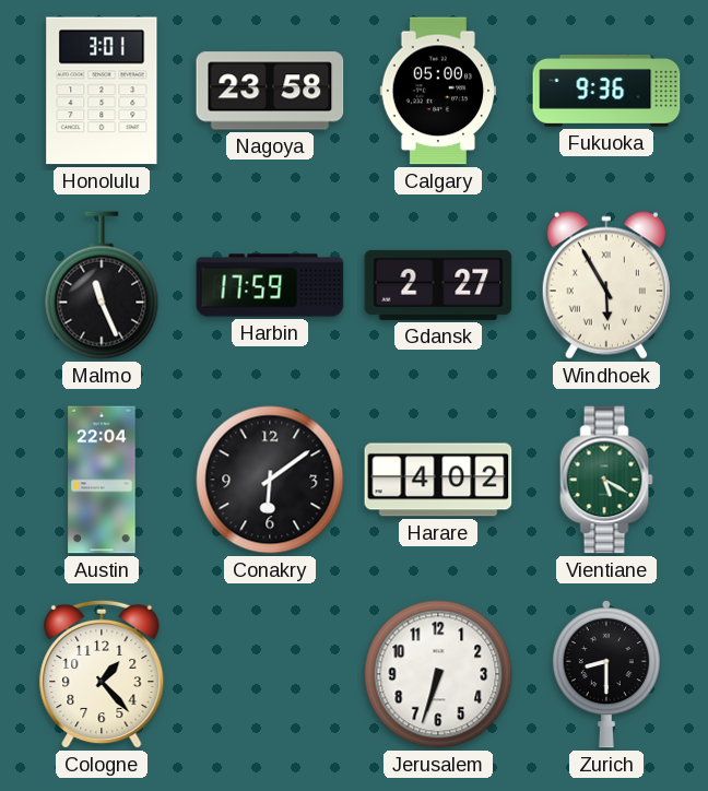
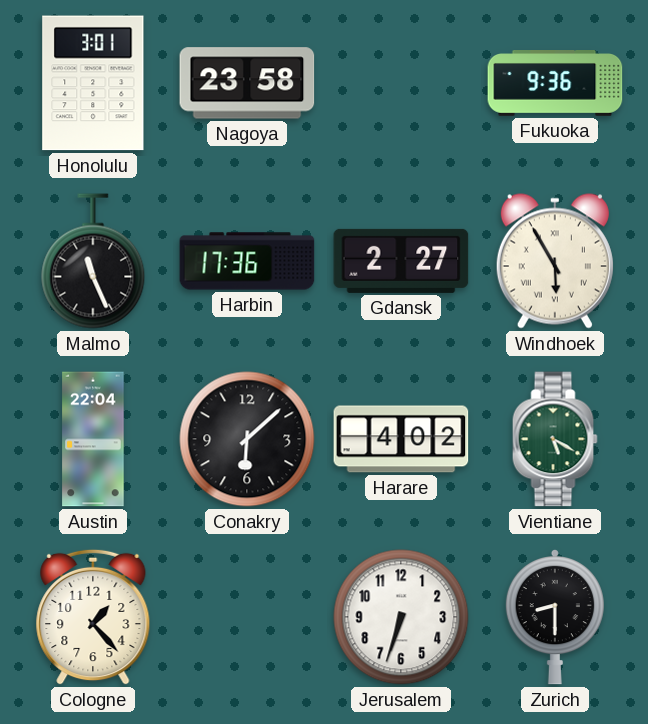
Calgary: 05:00 -> none (438, 91)
Harbin: 17:59 -> 17:36 (247, 261)
Conakry: 6:09 -> 6:08 (247, 439)
